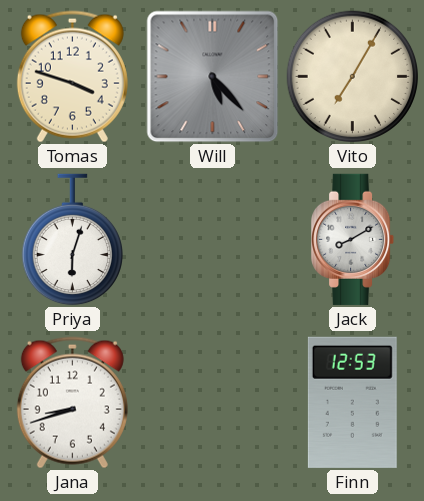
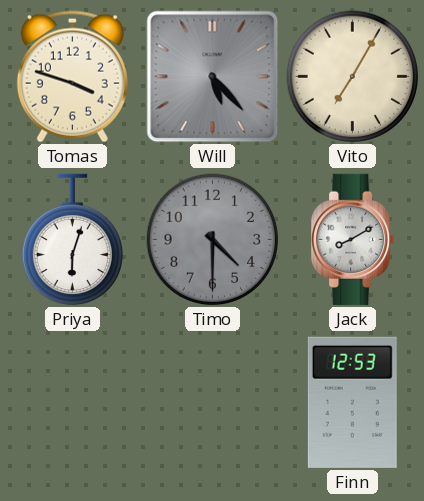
Timo: none -> 4:30 (213, 240)
Jana: 8:42 -> none (72, 403)
